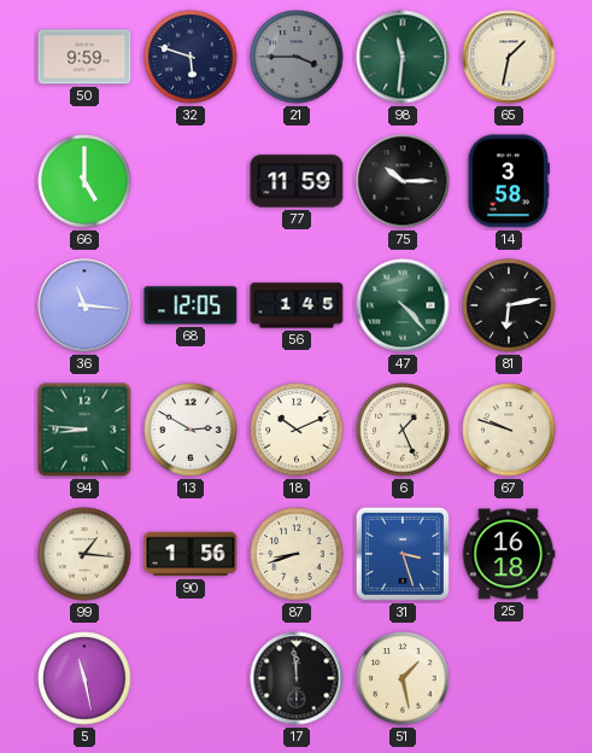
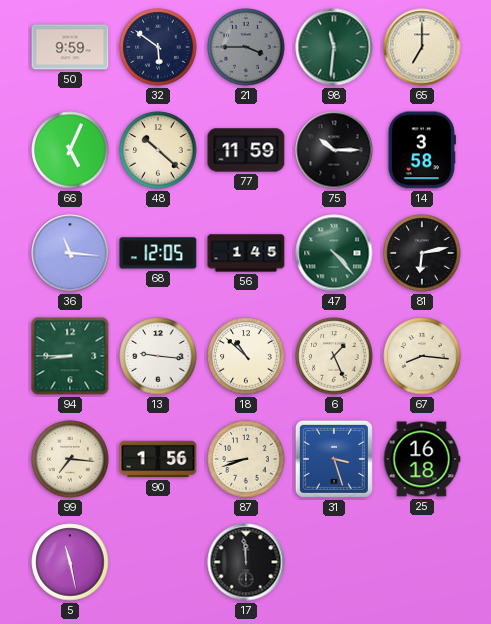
32: 5:48 -> 5:51 (158, 47)
65: 1:32 -> 7:00 (422, 47)
66: 5:00 -> 5:04 (70, 150)
48: none -> 10:22 (158, 150)
94: 8:46 -> 8:45 (70, 356)
13: 2:50 -> 9:16 (158, 356)
18: 10:11 -> 10:52 (246, 356)
67: 9:48 -> 8:16 (422, 356)
99: 1:16 -> 7:16 (70, 459)
51: 1:28 -> none (403, 678)
